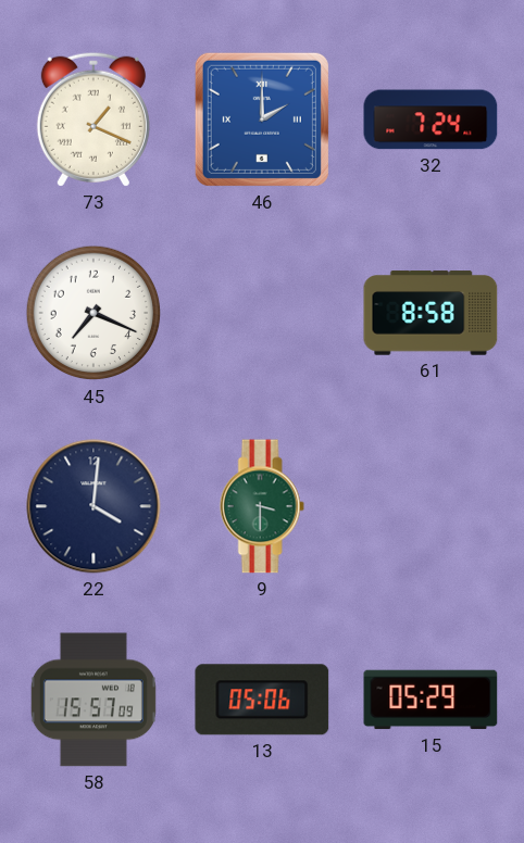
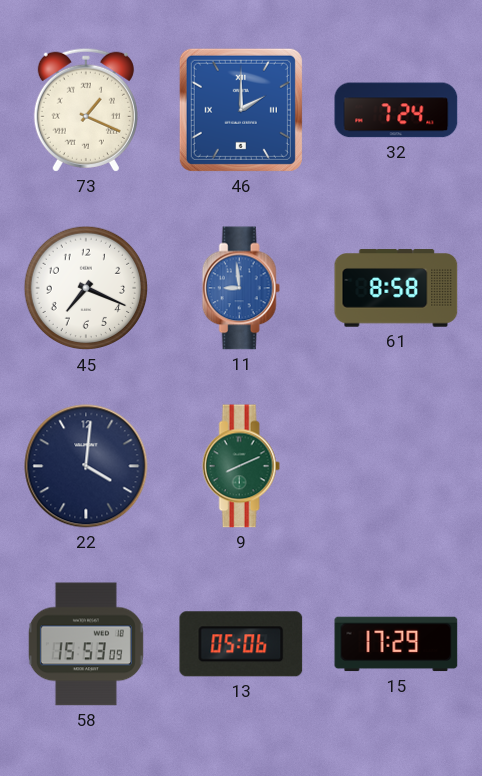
11: none -> 8:59 (241, 288)
9: 3:30 -> 8:11 (241, 466)
58: 15:57 -> 15:53 (86, 644)
15: 05:29 -> 17:29 (396, 644)
